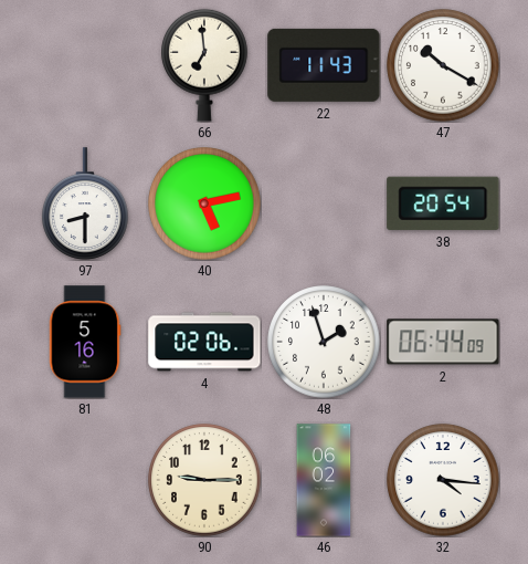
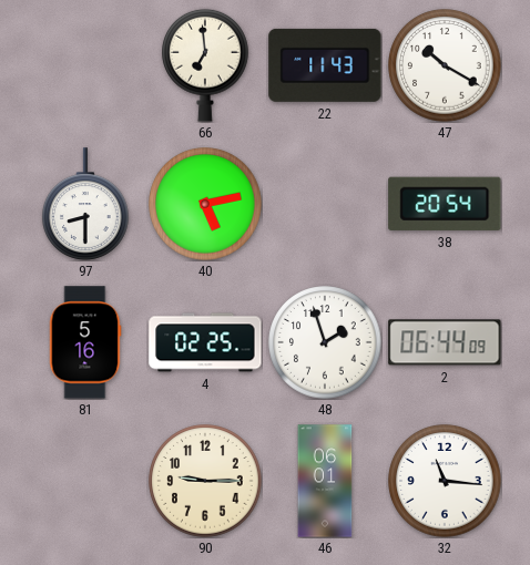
4: 02:06 -> 02:25 (205, 342)
46: 06:02 -> 06:01 (325, 481)
32: 4:16 -> 11:16 (445, 481)
